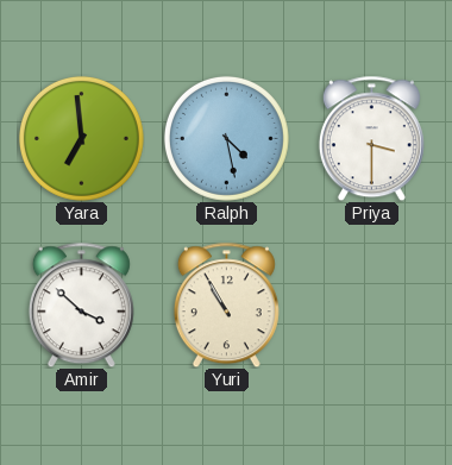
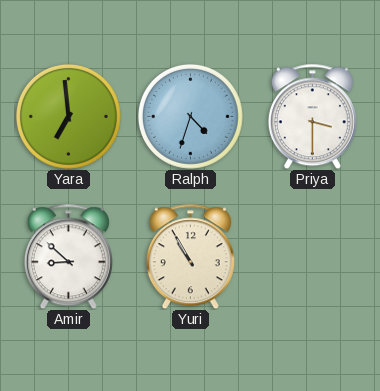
Ralph: 4:28 -> 4:33 (190, 116)
Amir: 3:52 -> 8:52 (68, 256)
